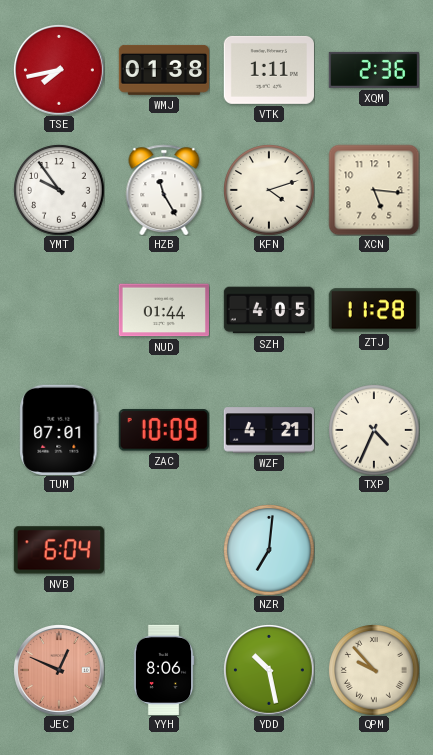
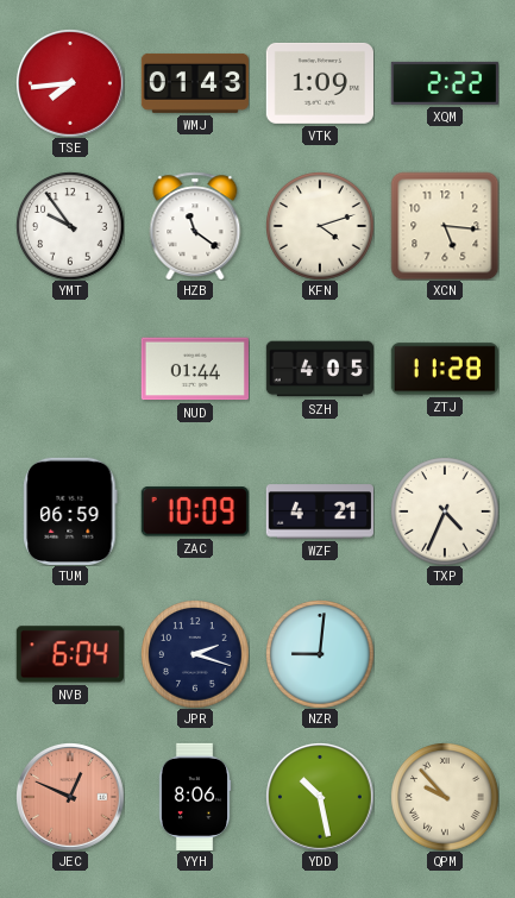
TSE: 7:43 -> 7:44 (70, 83)
WMJ: 01:38 -> 01:43 (195, 83)
VTK: 1:11 -> 1:09 (320, 83)
XQM: 2:36 -> 2:22 (445, 83)
HZB: 11:25 -> 11:21 (195, 226)
TUM: 07:01 -> 06:59 (70, 511)
JPR: none -> 2:18 (195, 654)
NZR: 7:01 -> 9:01 (320, 654)
